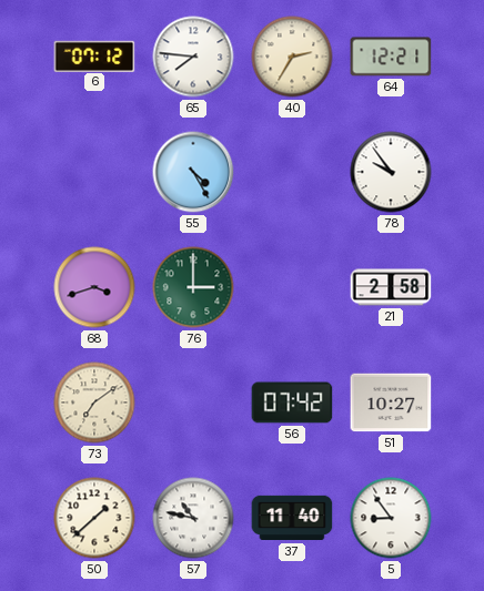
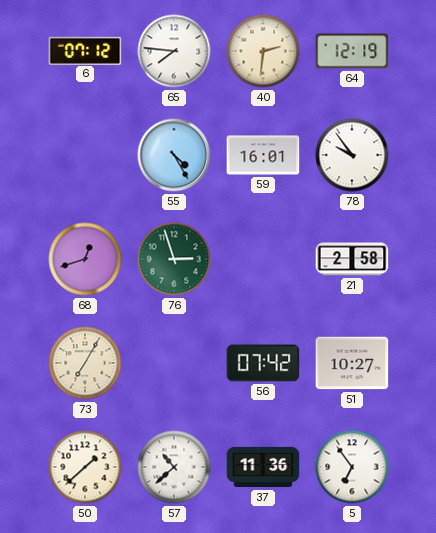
40: 2:35 -> 2:31 (263, 51)
64: 12:21 -> 12:19 (352, 51)
59: none -> 16:01 (263, 155)
68: 3:42 -> 12:42 (85, 259)
76: 3:00 -> 2:57 (174, 259)
73: 7:09 -> 7:05 (85, 363)
57: 10:47 -> 10:38 (174, 467)
37: 11:40 -> 11:36 (263, 467)
5: 8:54 -> 6:54 (352, 467)
